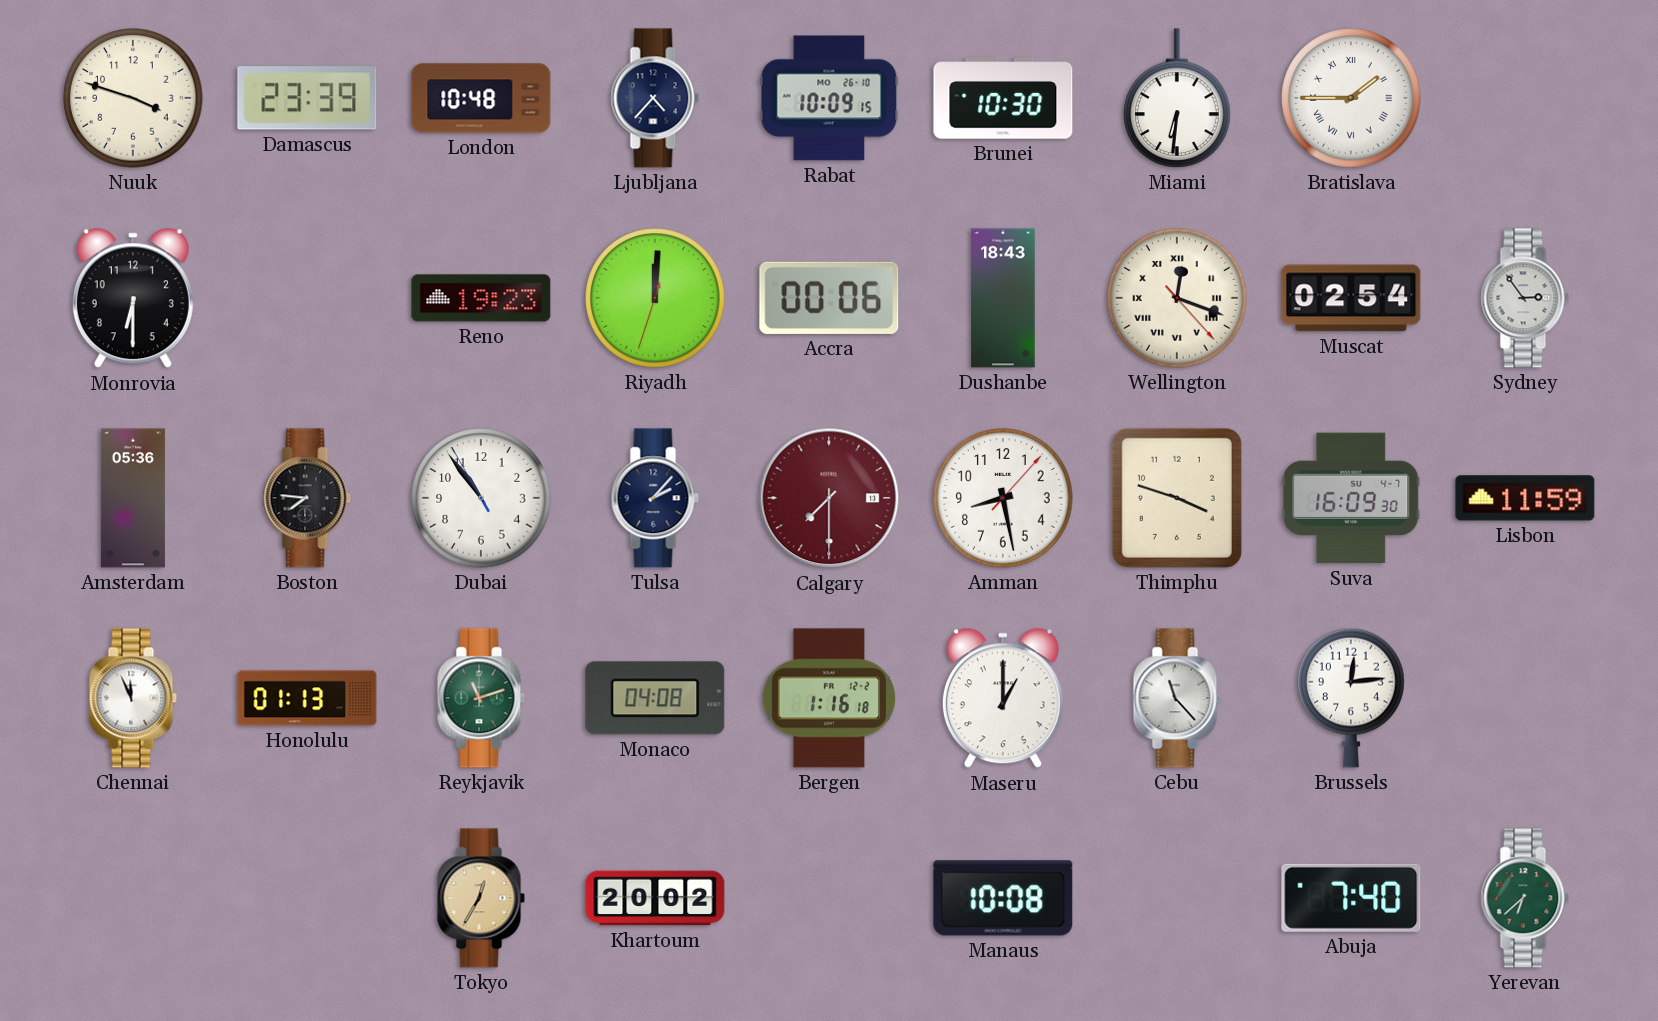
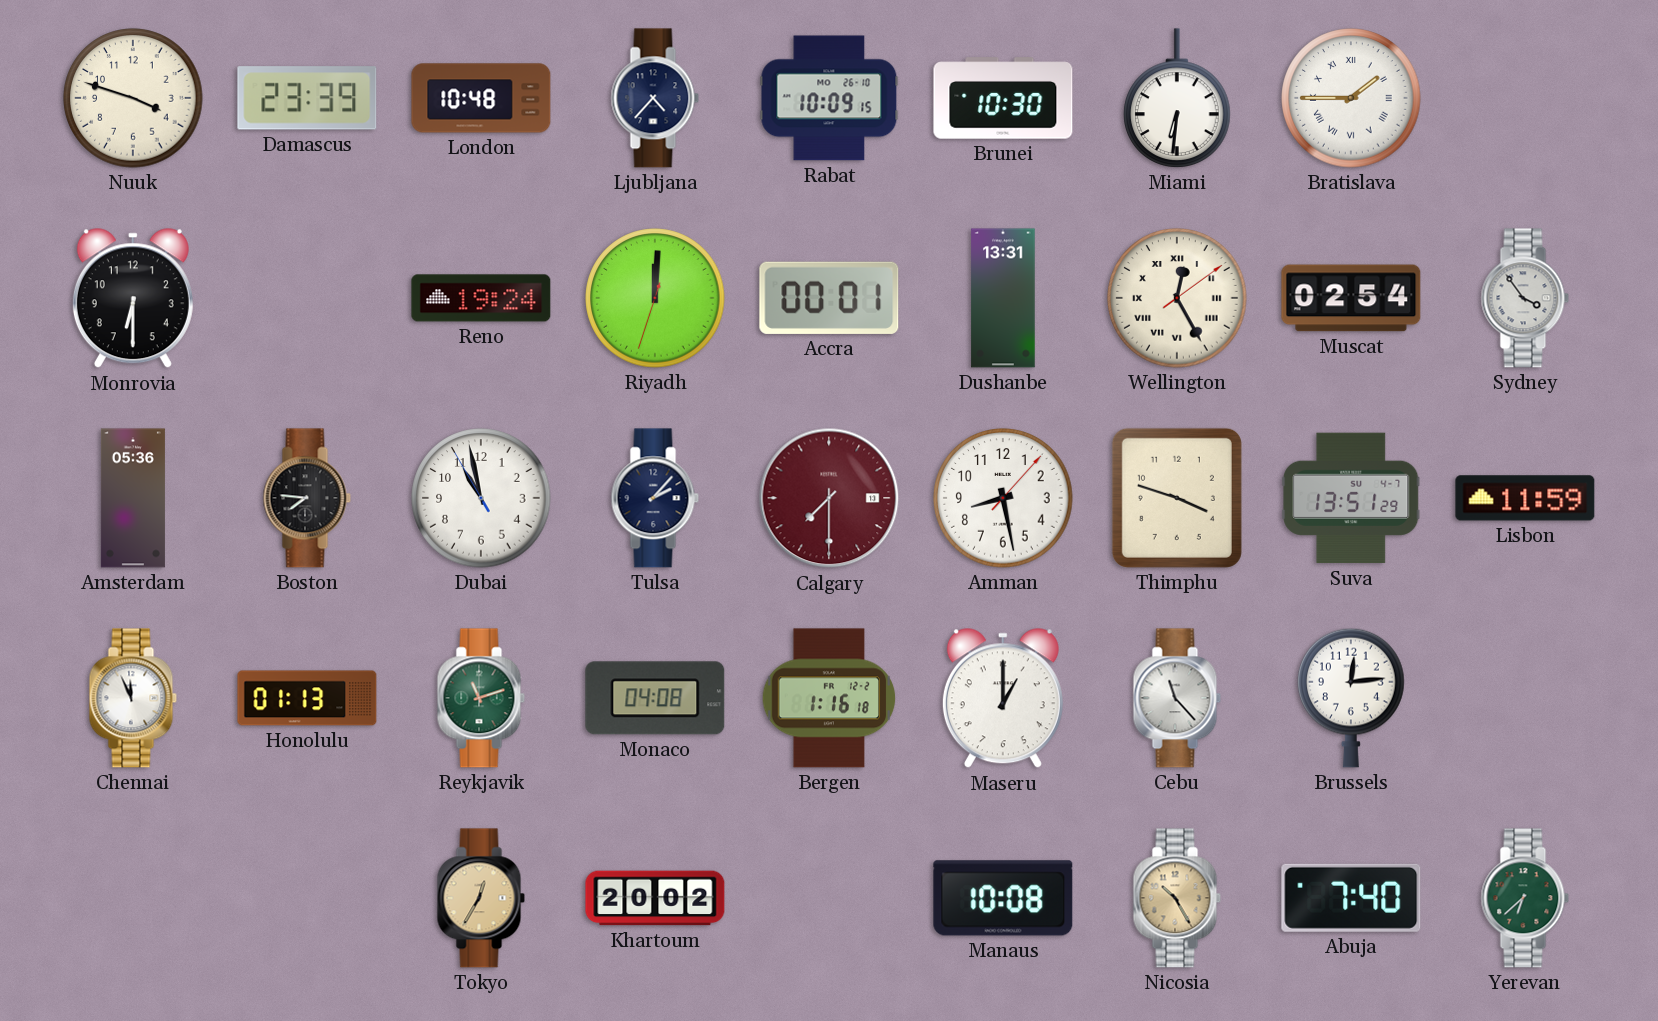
Reno: 19:23 -> 19:24 (481, 298)
Accra: 00:06 -> 00:01 (829, 298)
Dushanbe: 18:43 -> 13:31 (1003, 298)
Wellington: 12:18 -> 12:25 (1177, 298)
Sydney: 2:54 -> 3:54 (1525, 298)
Dubai: 10:53 -> 10:57 (481, 498)
Suva: 16:09 -> 13:51 (1351, 498)
Nicosia: none -> 10:25 (1177, 898)
